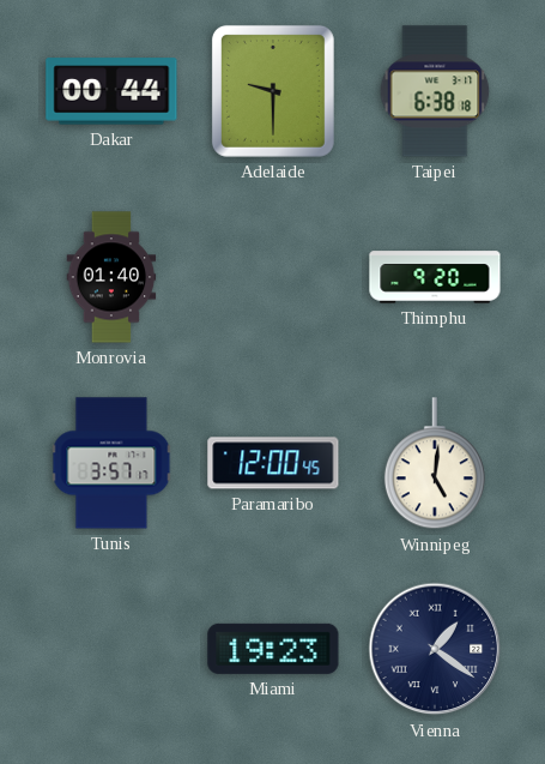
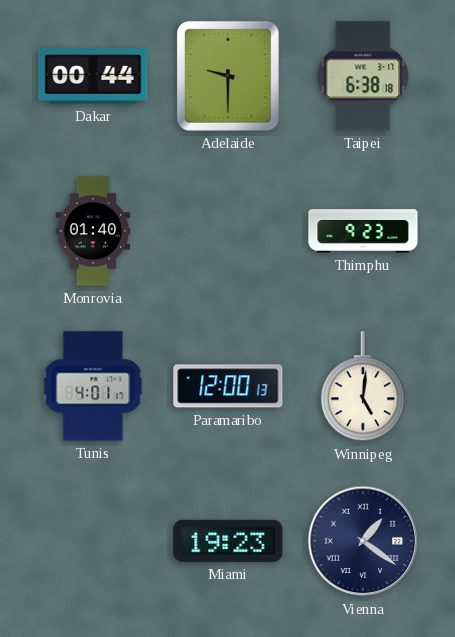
Thimphu: 9:20 -> 9:23 (363, 231)
Tunis: 3:57 -> 4:01 (93, 386)
Paramaribo: 12:00:45 -> 12:00:13 (228, 386)
